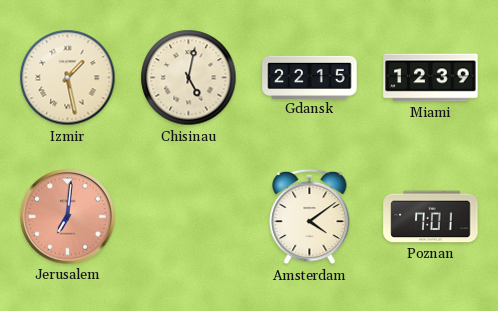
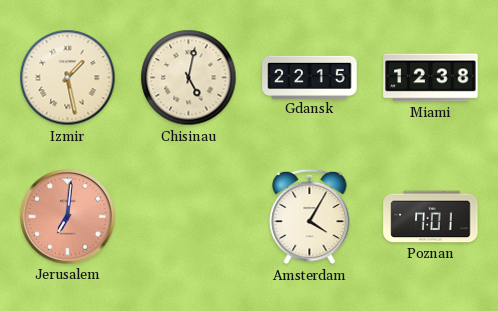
Miami: 12:39 -> 12:38 (431, 78)
Amsterdam: 4:09 -> 4:05 (310, 217)
